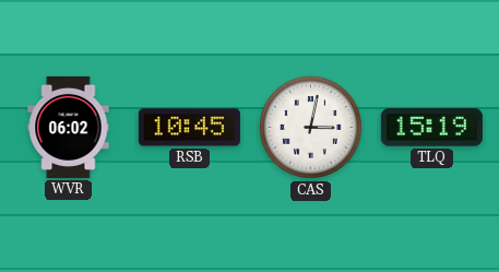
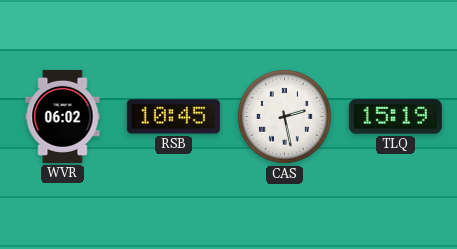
CAS: 3:02 -> 2:28 (285, 117)
